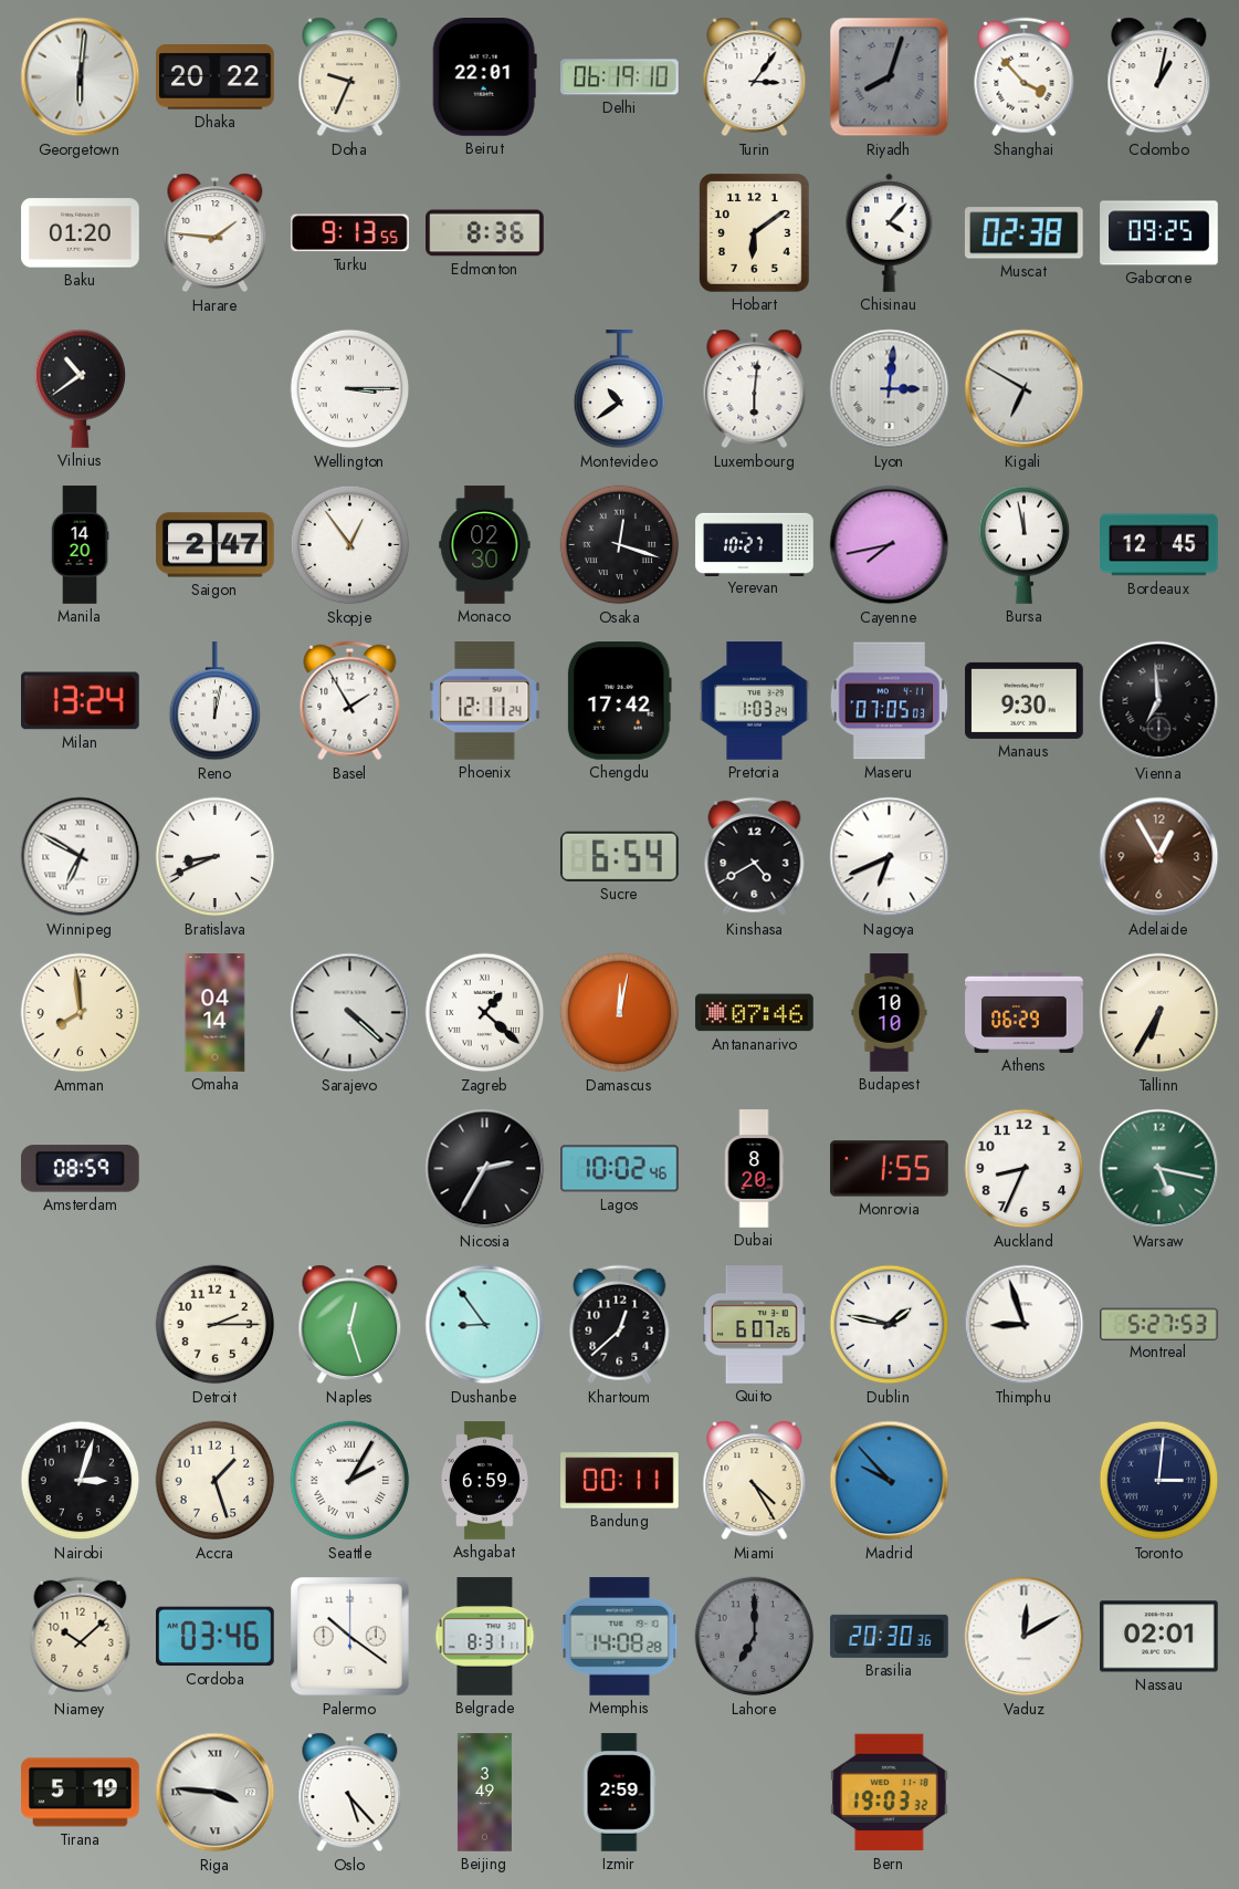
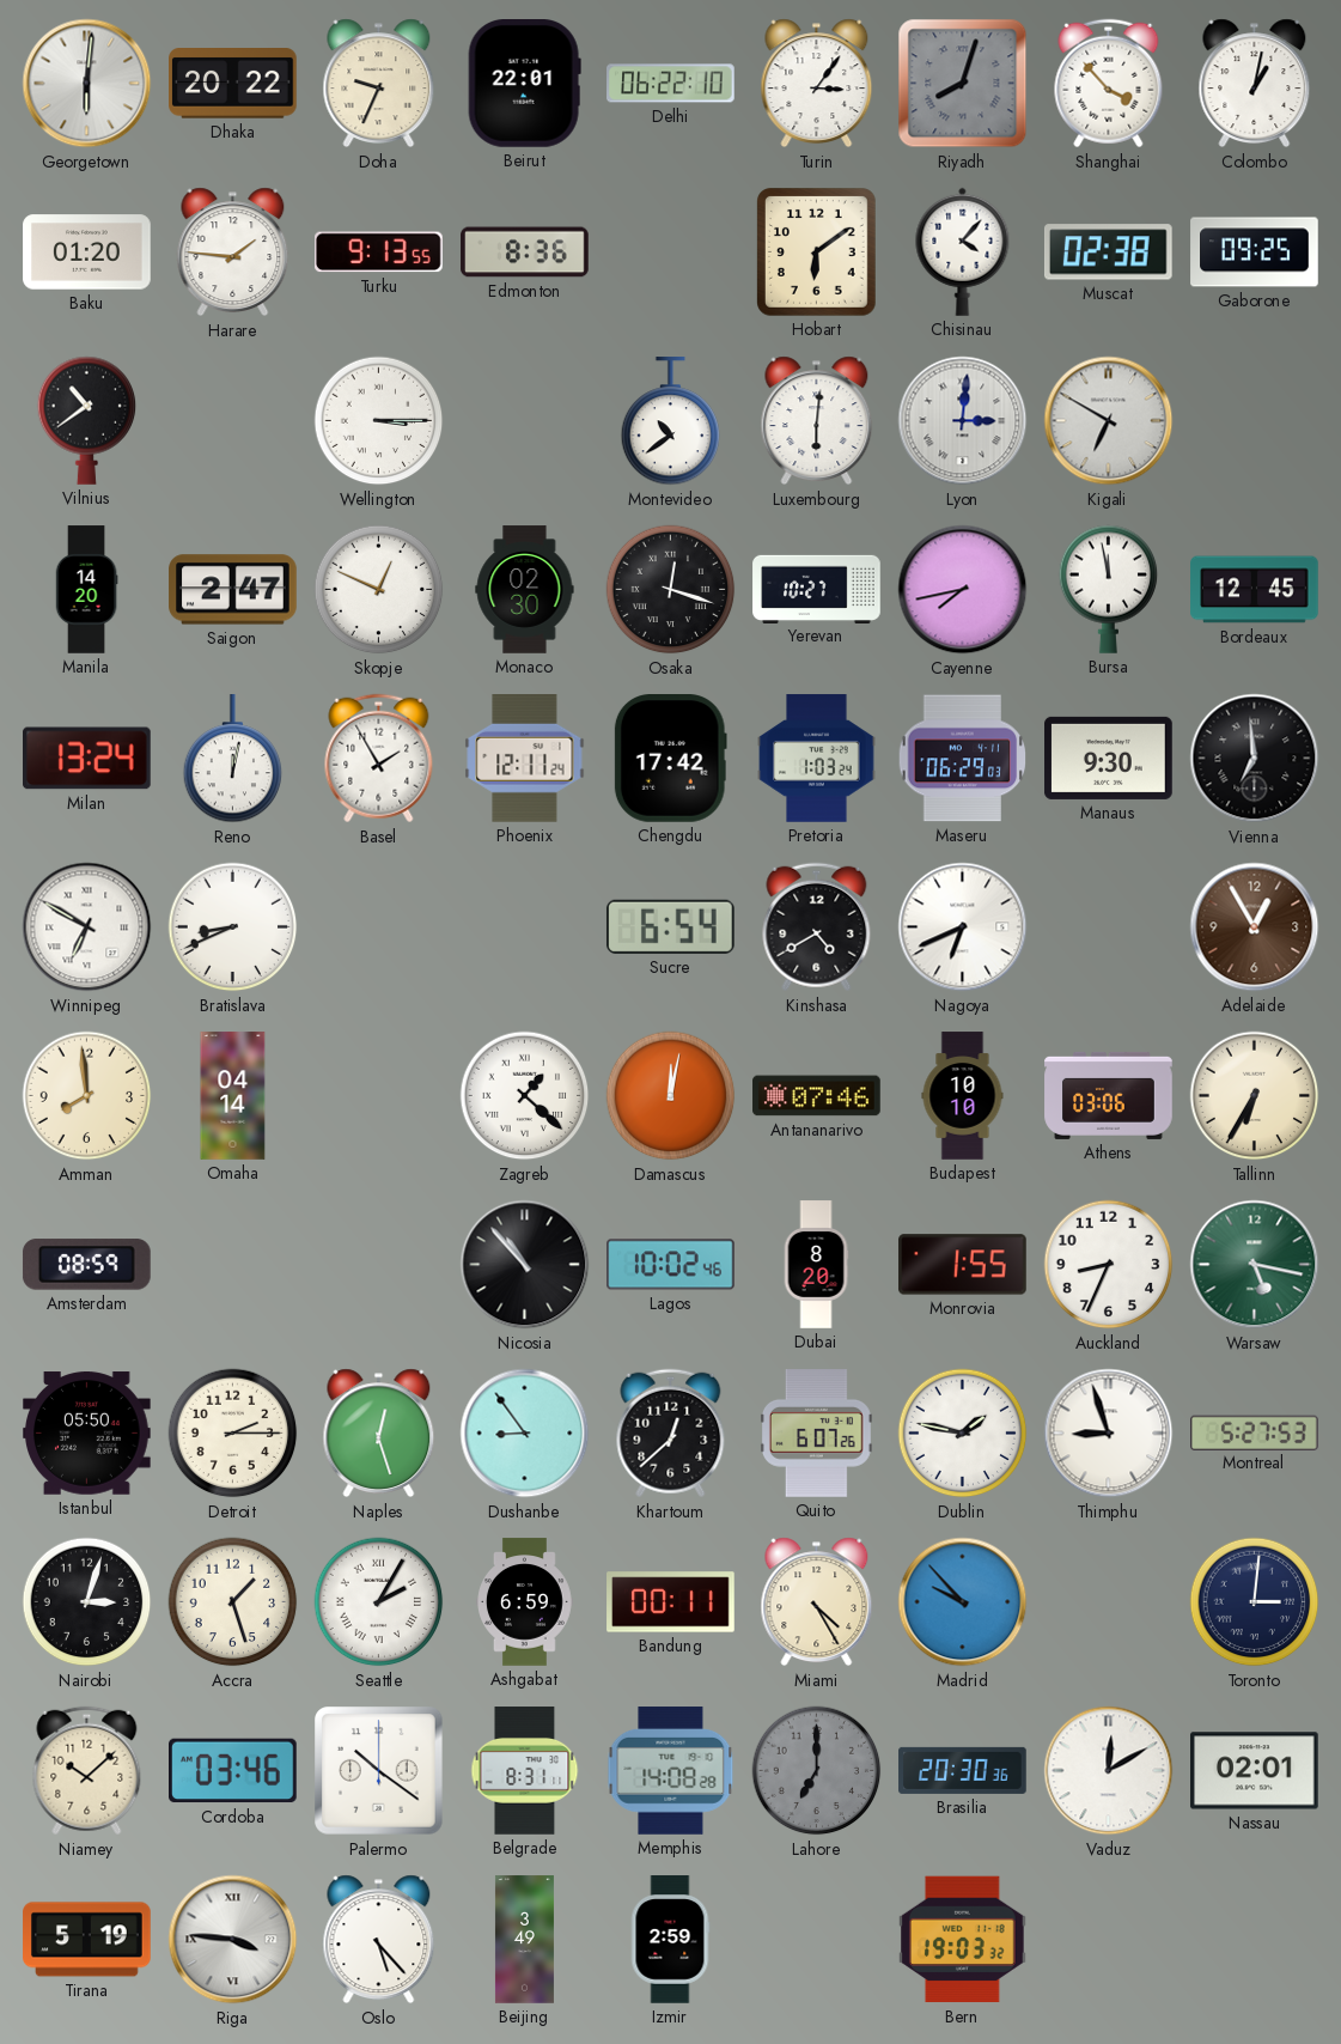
Delhi: 06:19 -> 06:22 (671, 84)
Skopje: 12:54 -> 12:49 (379, 590)
Maseru: 07:05 -> 06:29 (963, 759)
Sarajevo: 4:22 -> none (350, 1013)
Athens: 06:29 -> 03:06 (1109, 1095)
Nicosia: 2:35 -> 10:53 (525, 1265)
Istanbul: none -> 05:50 (87, 1434)
